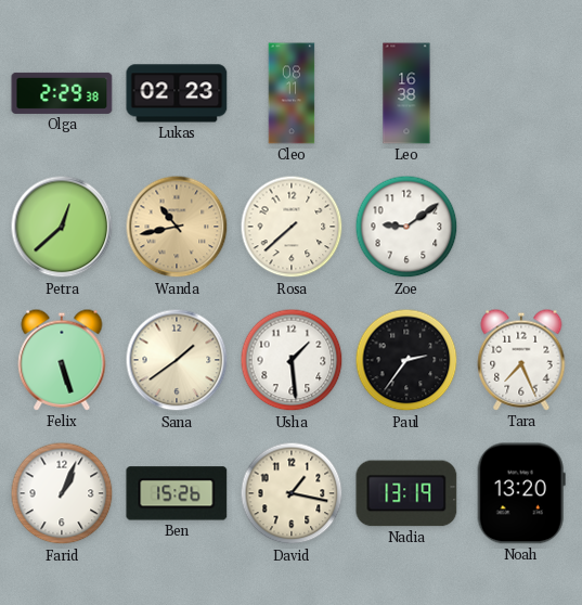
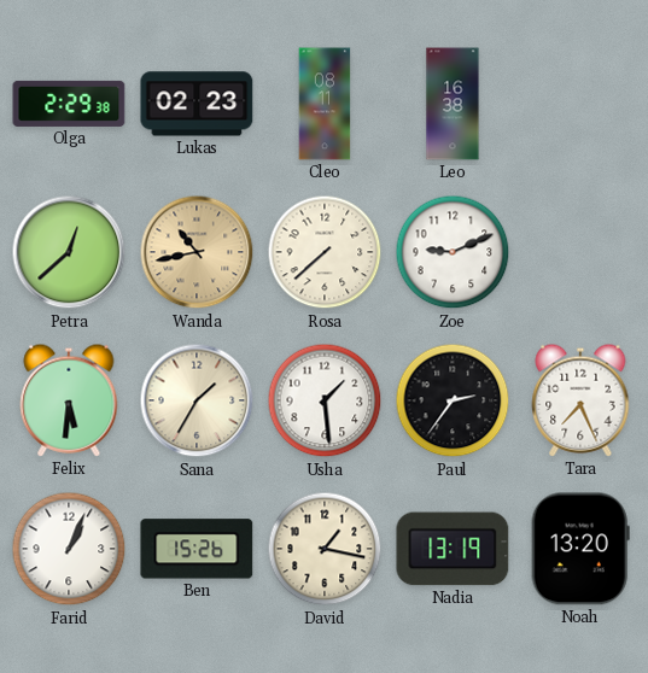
Zoe: 9:09 -> 9:11 (453, 252)
Felix: 5:27 -> 5:31 (69, 400)
Sana: 1:39 -> 1:35 (197, 400)
